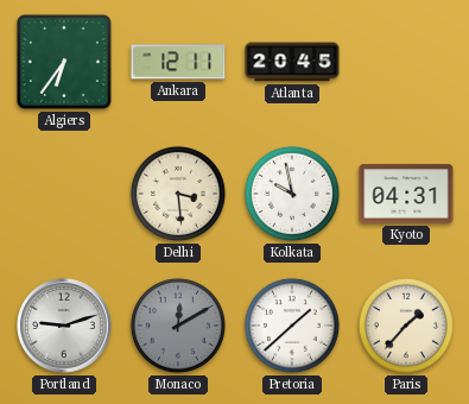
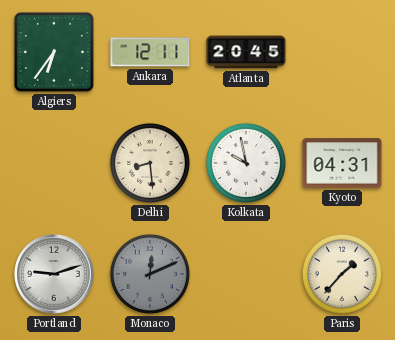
Delhi: 3:29 -> 8:29 (150, 163)
Monaco: 12:10 -> 12:11 (150, 274)
Pretoria: 1:38 -> none (292, 326)
